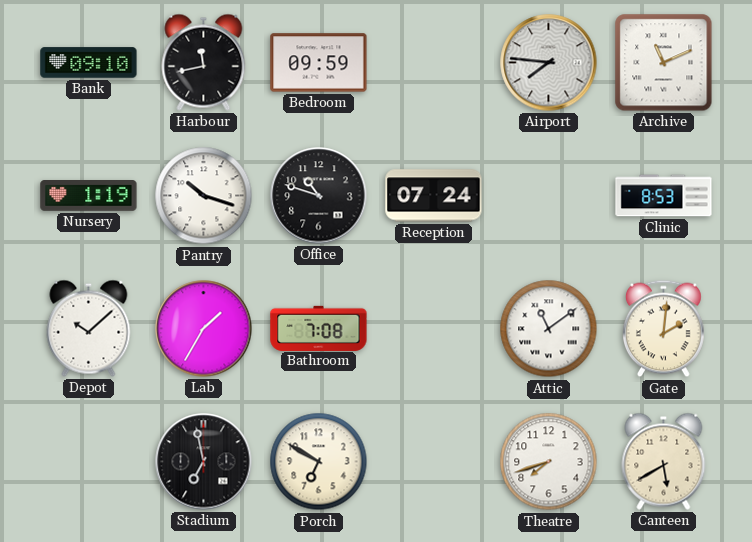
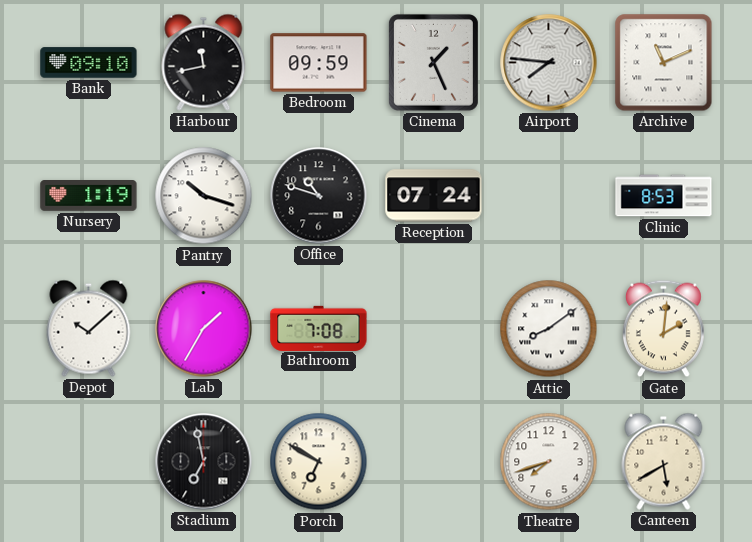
Cinema: none -> 1:26 (433, 62)
Attic: 11:09 -> 8:09 (549, 329)
